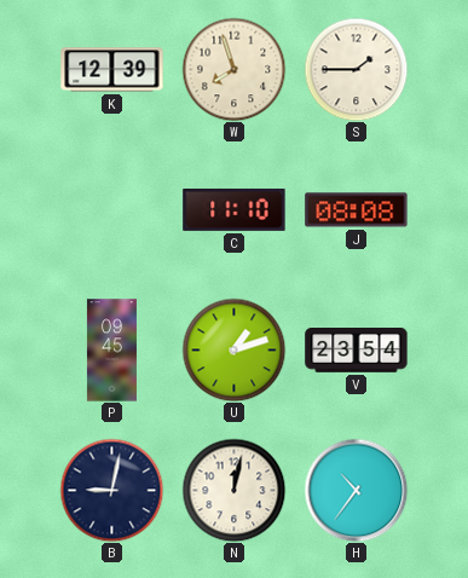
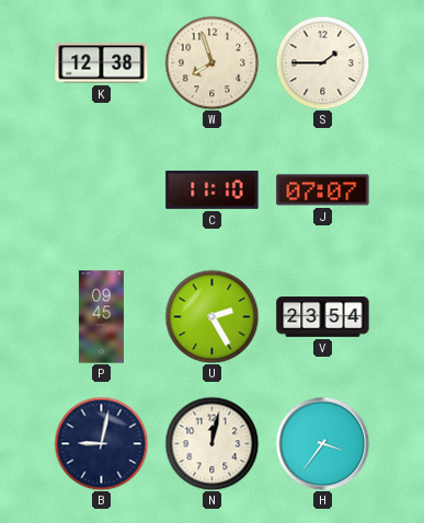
K: 12:39 -> 12:38 (102, 63)
J: 08:08 -> 07:07 (323, 190)
U: 1:12 -> 2:25 (211, 316)
H: 10:36 -> 3:36 (322, 443)
